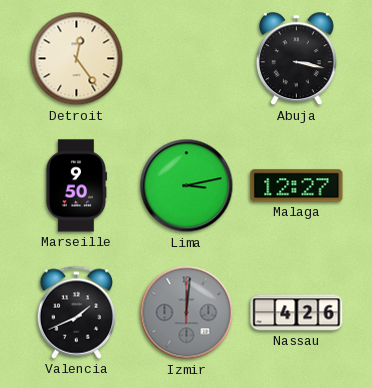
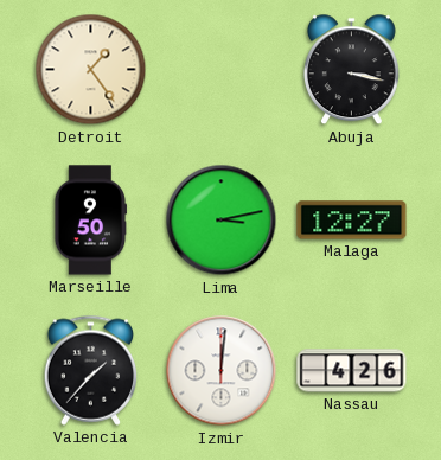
Detroit: 12:24 -> 1:24 (91, 70)
Valencia: 1:41 -> 1:37 (91, 370)
Izmir dial: grey -> white (222, 371)
